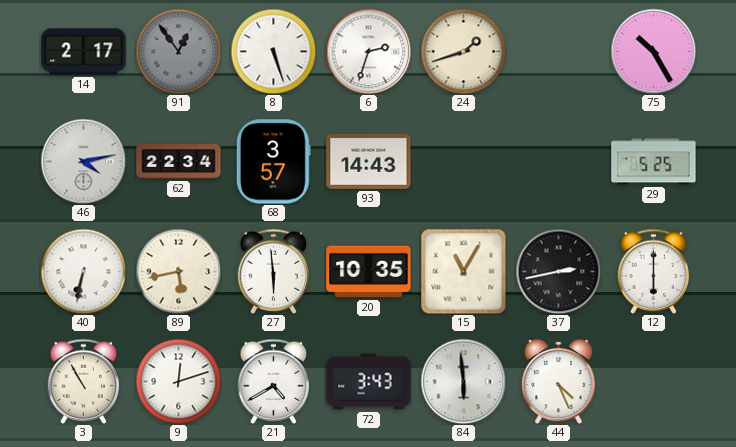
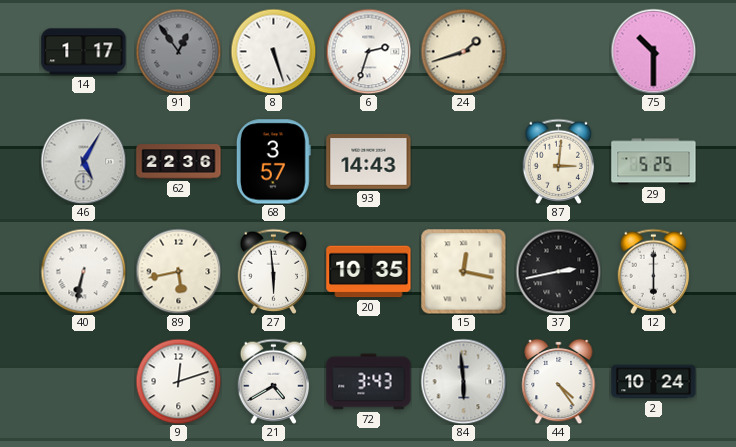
14: 2:17 -> 1:17 (84, 52)
75: 10:25 -> 10:30 (653, 51)
46: 4:13 -> 5:05 (83, 161)
62: 22:34 -> 22:36 (179, 162)
87: none -> 3:01 (559, 161)
15: 11:05 -> 12:17 (464, 272)
3: 10:55 -> none (84, 381)
44: 4:26 -> 4:24 (559, 381)
2: none -> 10:24 (654, 382)
